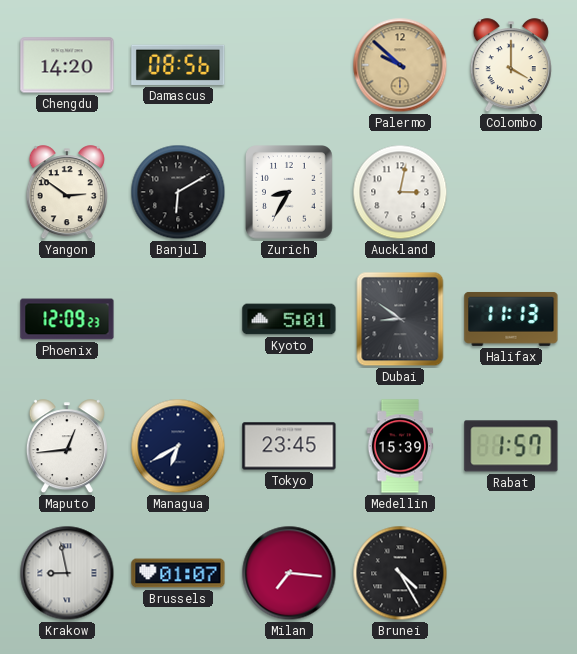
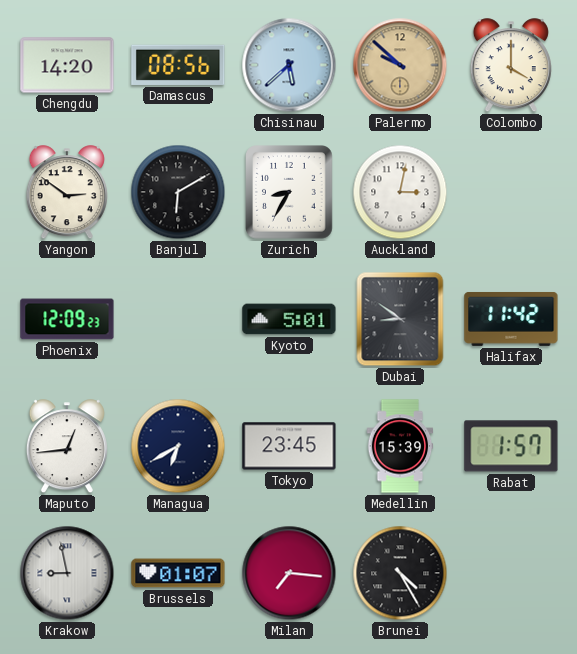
Chisinau: none -> 5:38 (289, 65)
Halifax: 11:13 -> 11:42 (511, 319)
